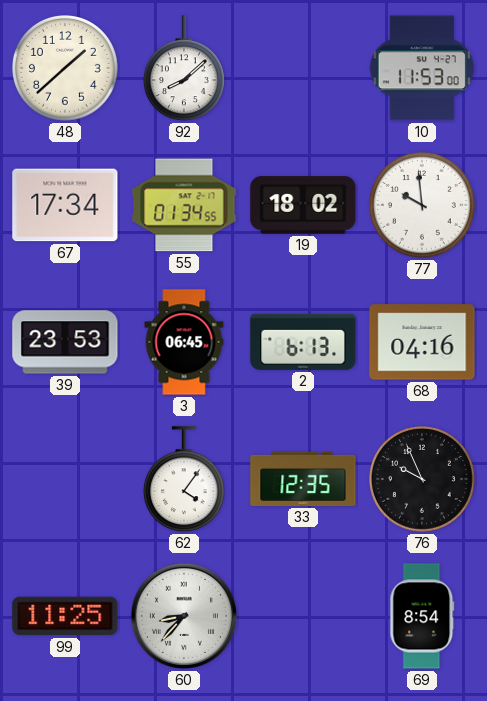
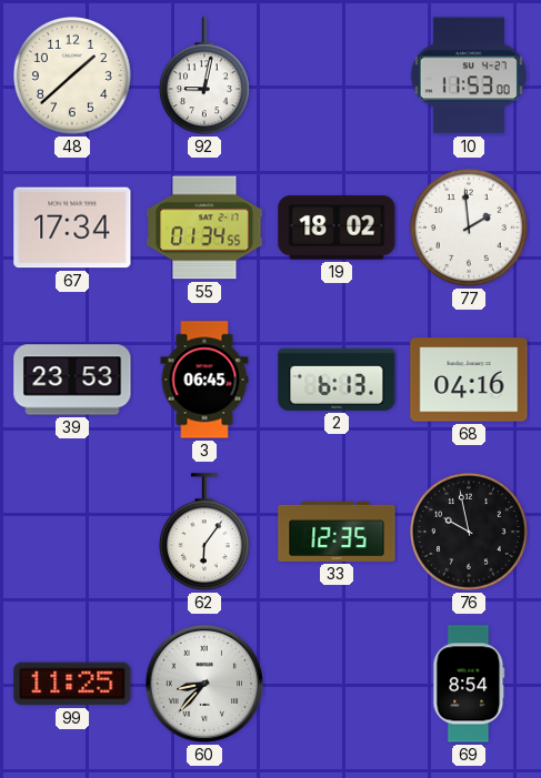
92: 8:08 -> 9:02 (204, 77)
77: 9:59 -> 1:59 (470, 229)
62: 4:06 -> 6:06 (204, 533)
76: 9:56 -> 9:58 (470, 533)
